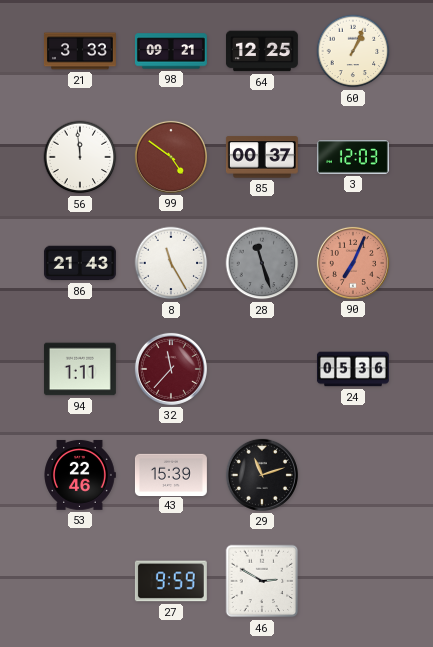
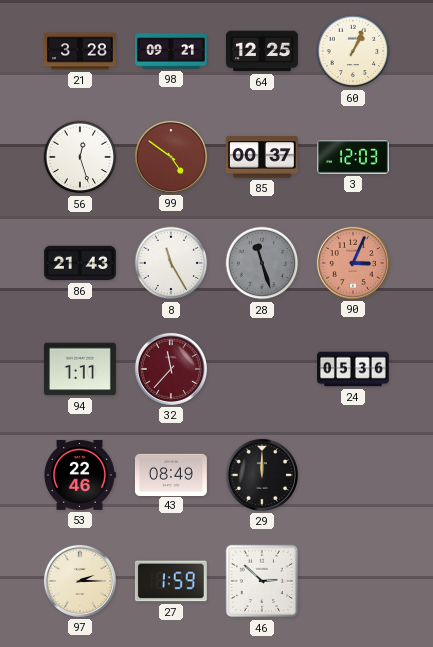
21: 3:33 -> 3:28 (80, 51)
56: 11:59 -> 12:27 (80, 157)
90: 7:04 -> 3:04 (353, 263)
43: 15:39 -> 08:49 (171, 474)
29: 11:12 -> 12:00 (262, 475)
97: none -> 2:15 (80, 581)
27: 9:59 -> 1:59 (171, 581)
46: 2:50 -> 2:52 (262, 581)
